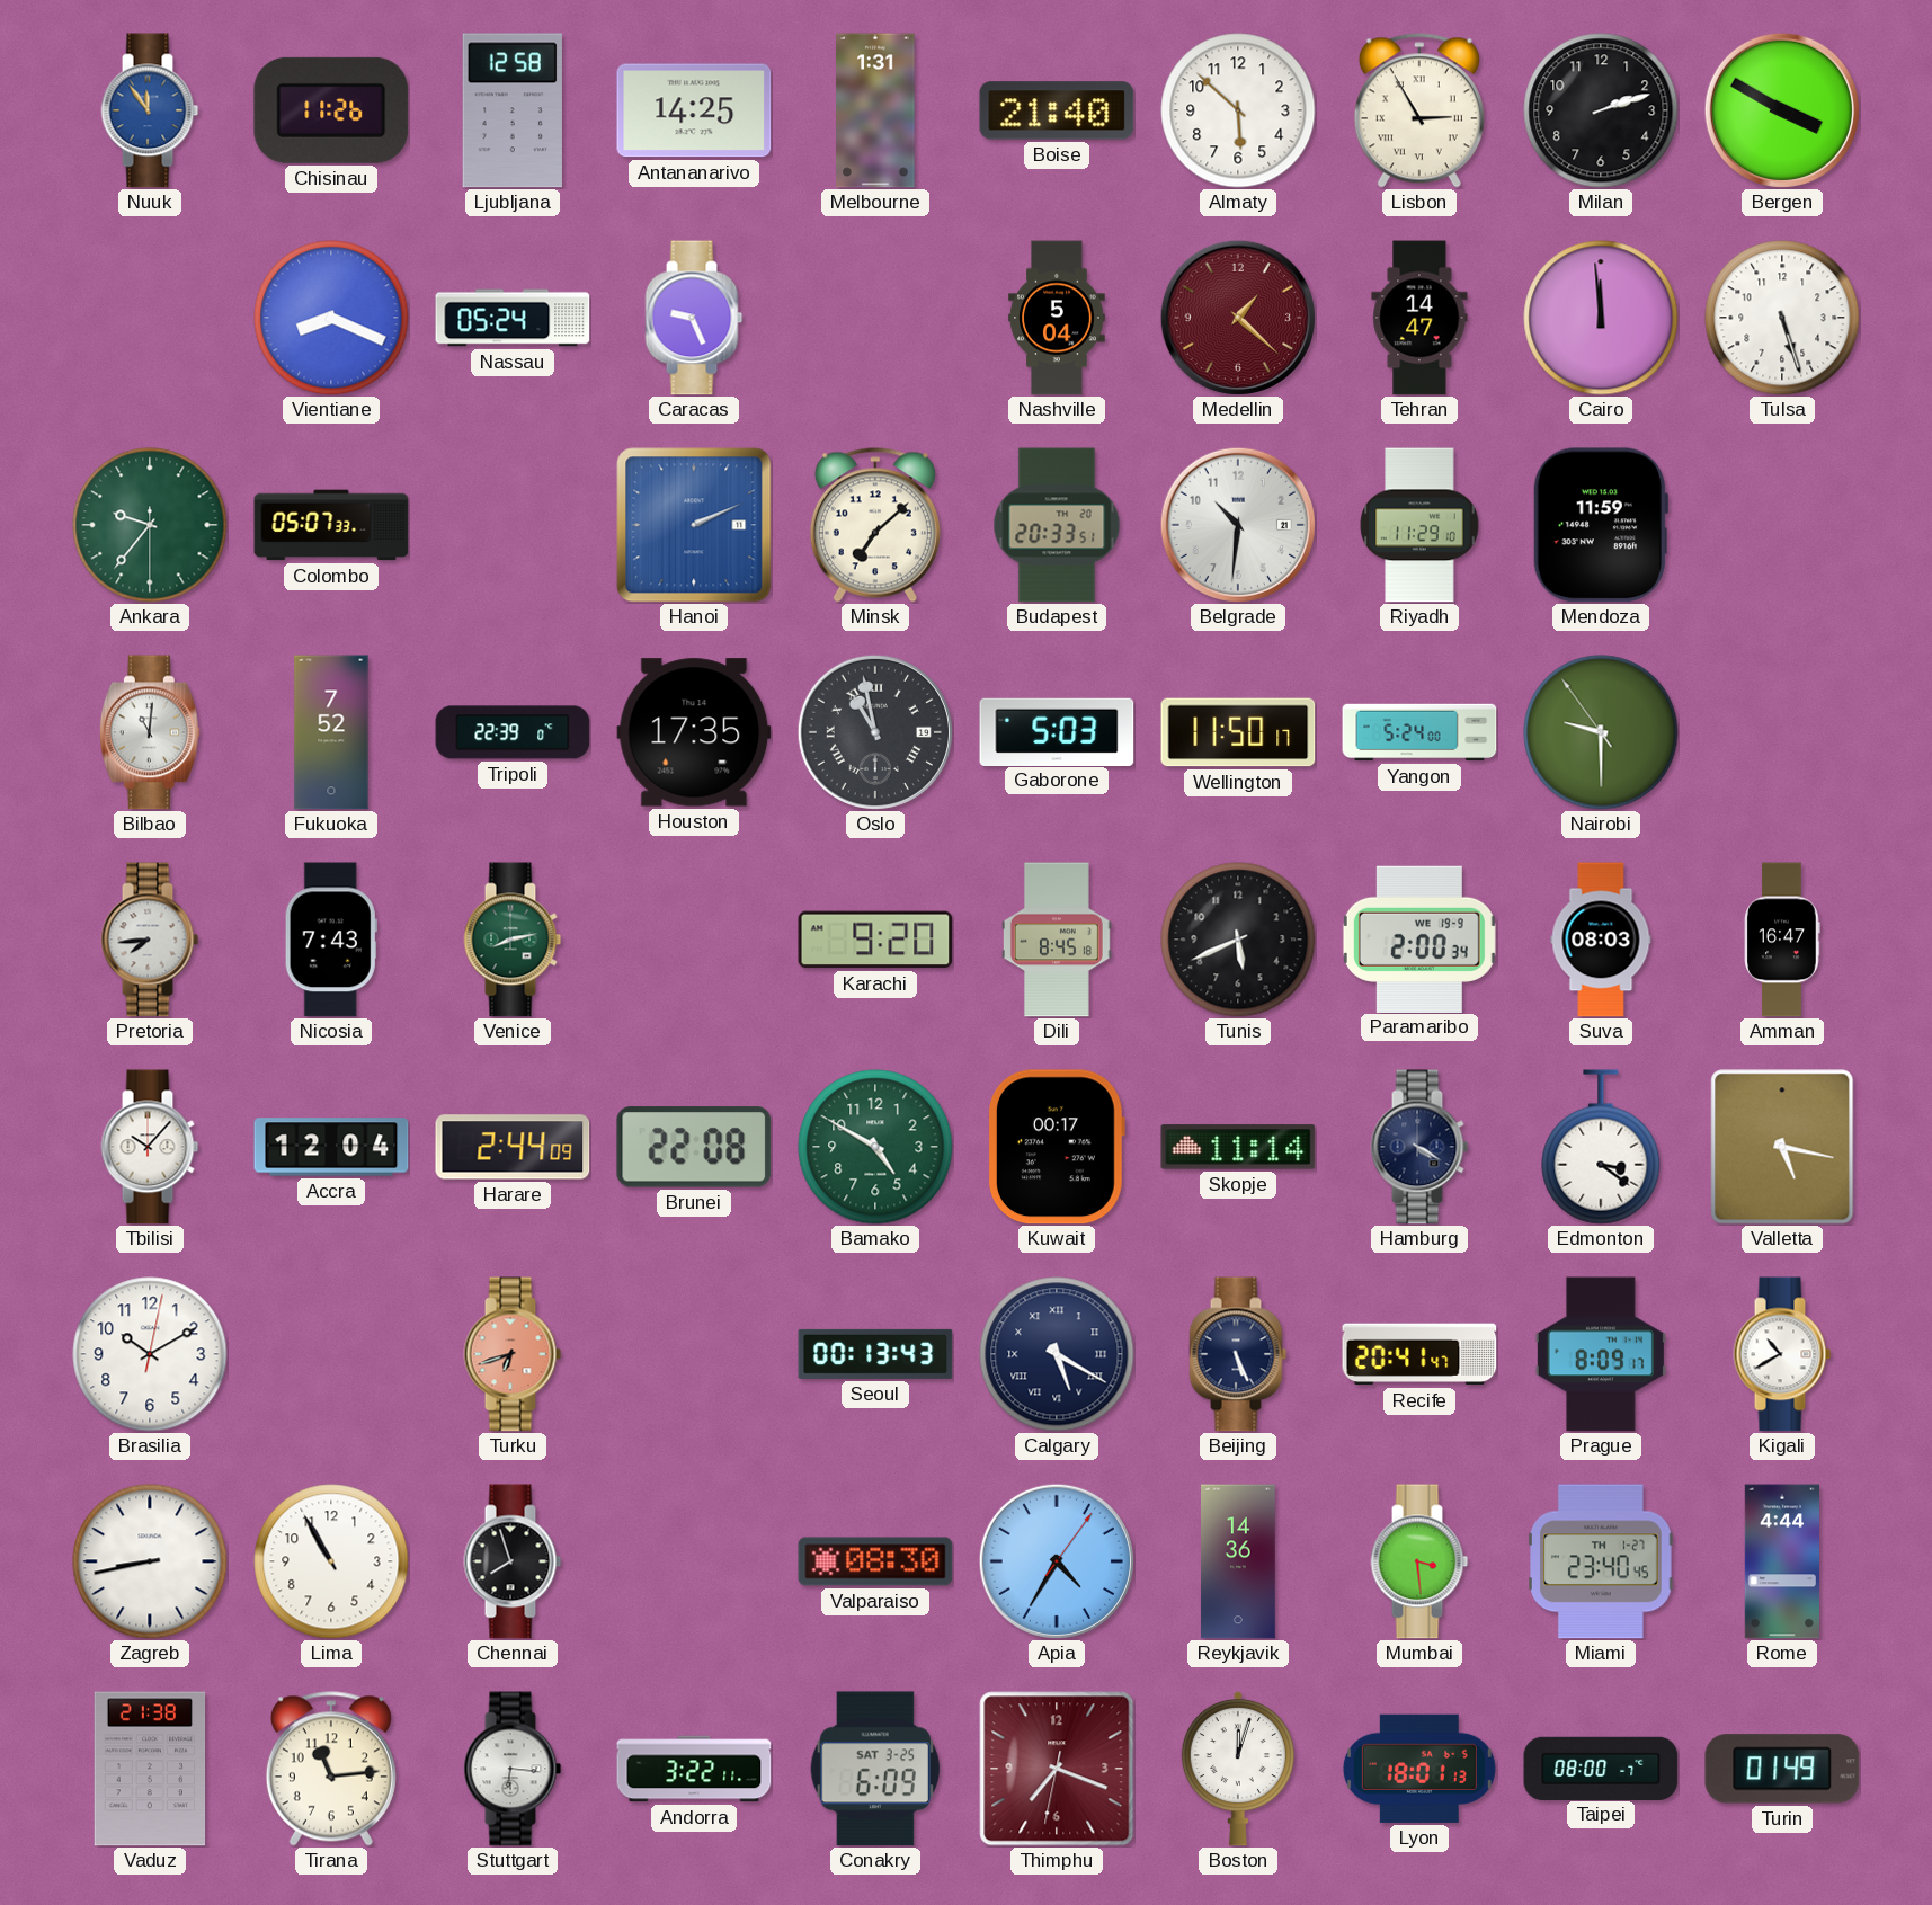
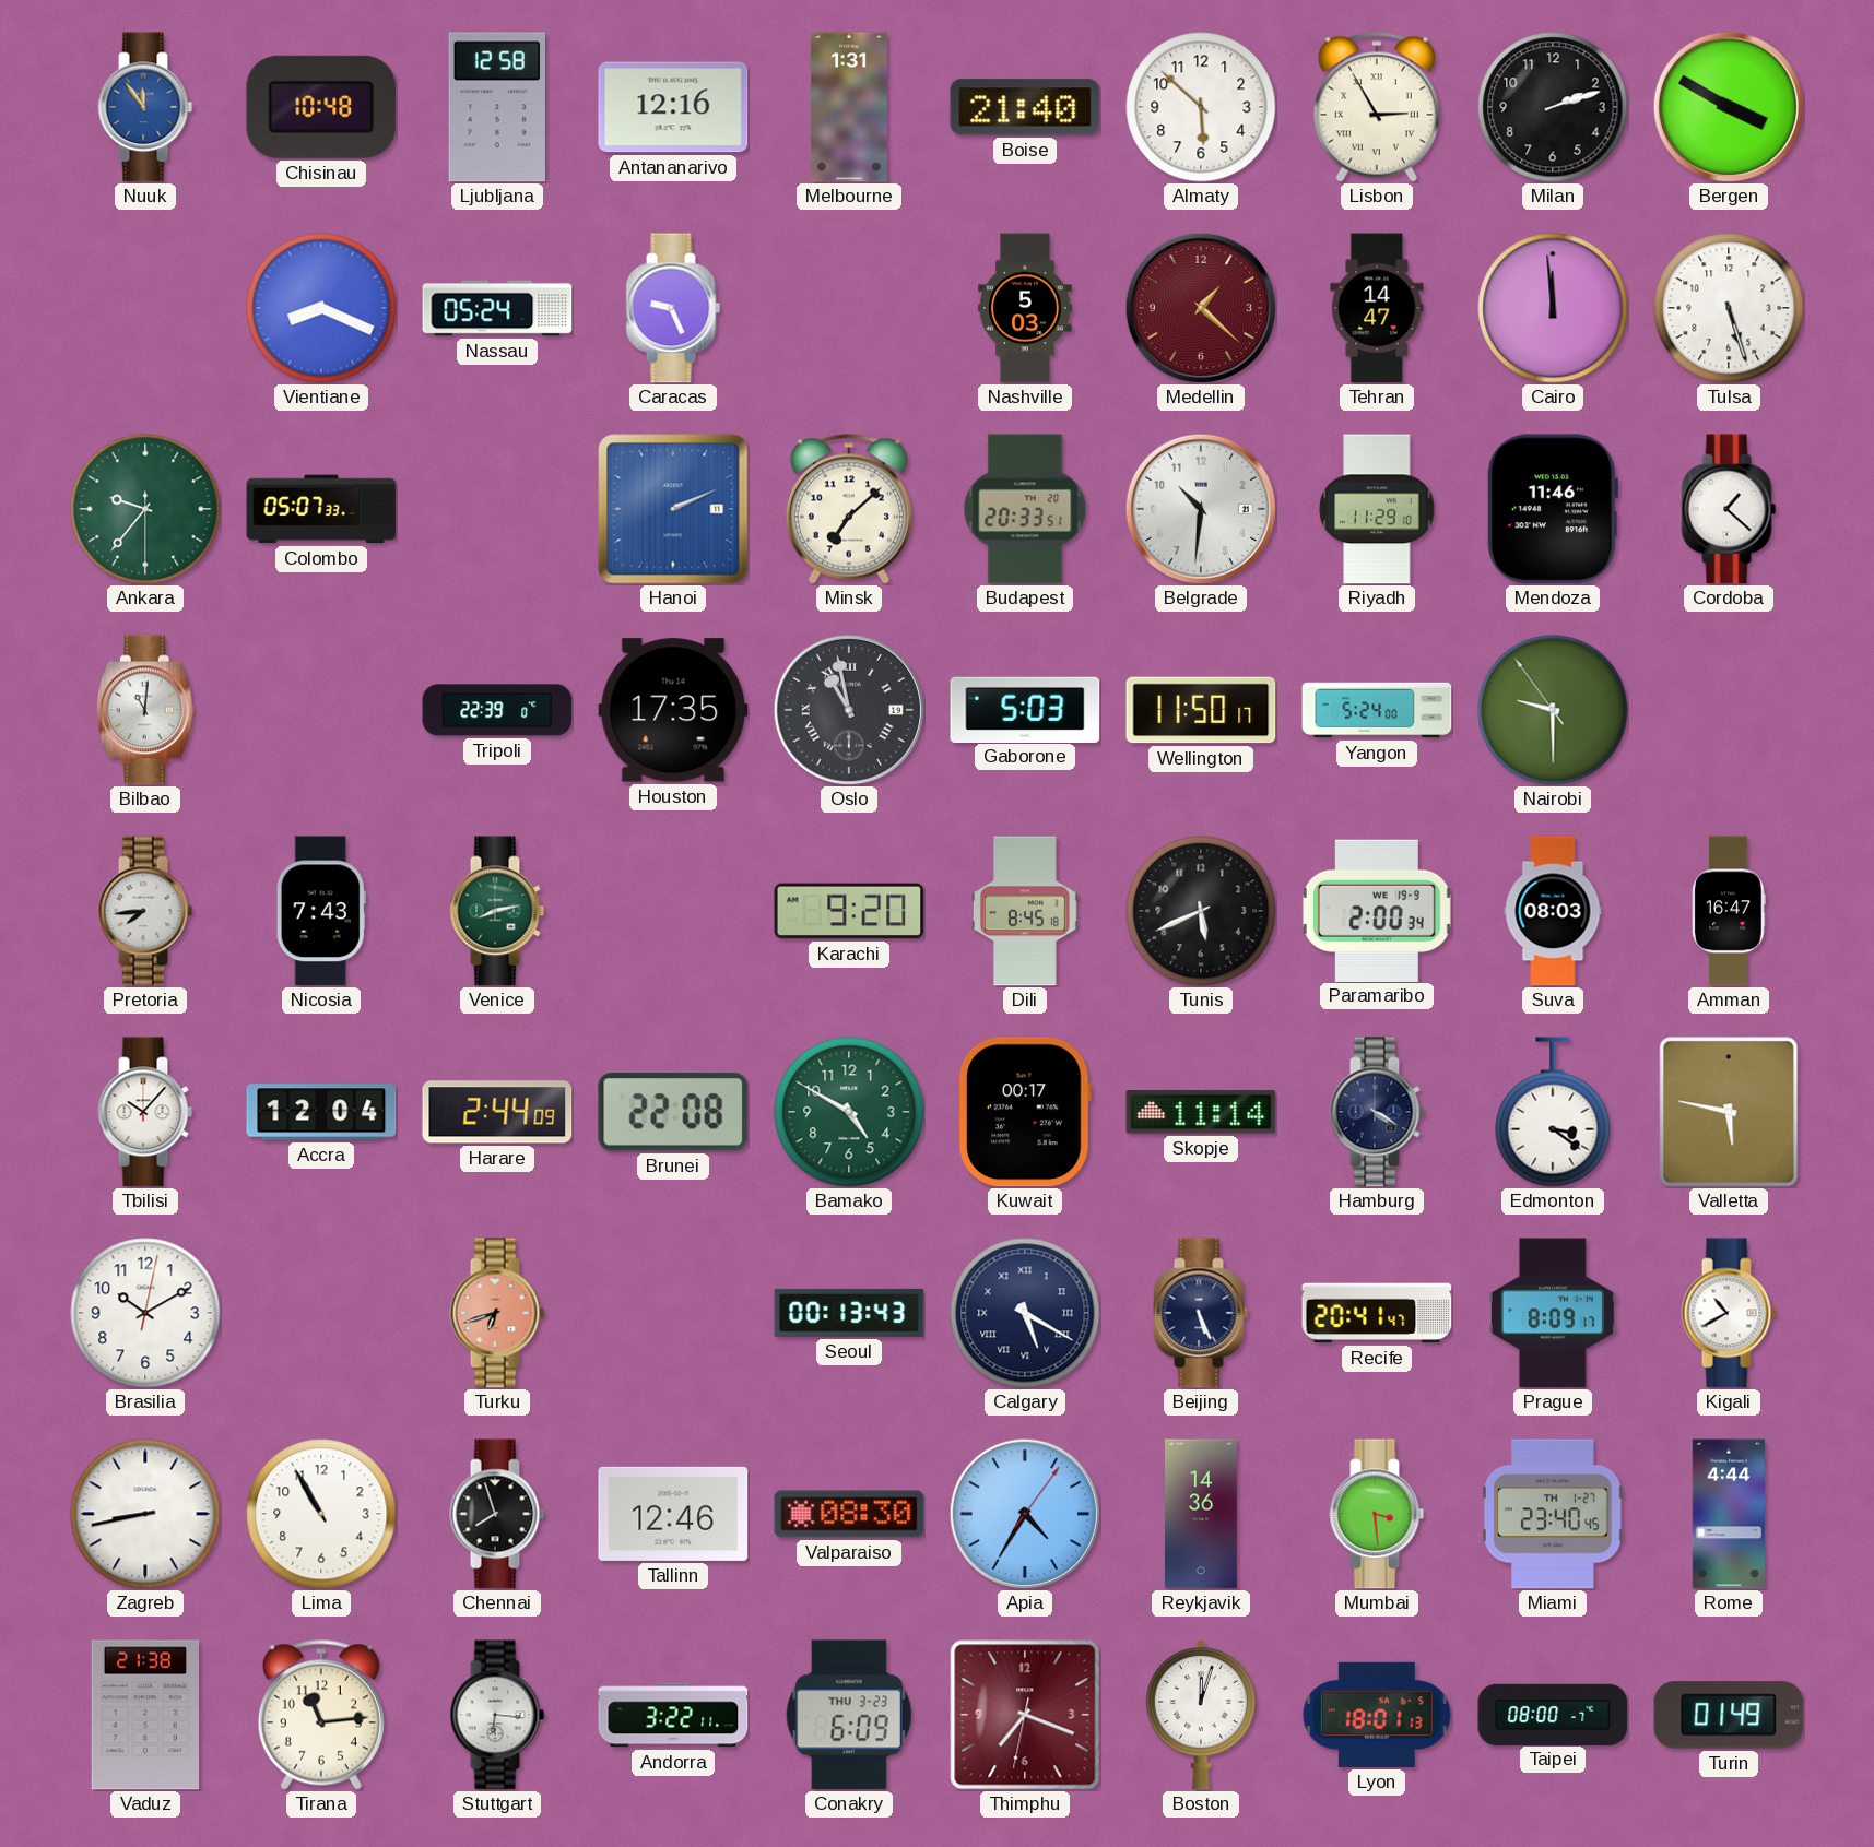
Chisinau: 11:26 -> 10:48 (321, 107)
Antananarivo: 14:25 -> 12:16 (673, 107)
Nashville: 5:04 -> 5:03 (1025, 308)
Mendoza: 11:59 -> 11:46 (1552, 509)
Cordoba: none -> 1:22 (1729, 509)
Fukuoka: 7:52 -> none (331, 732)
Valletta: 5:17 -> 5:47 (1729, 1112)
Tallinn: none -> 12:46 (673, 1514)
Conakry date: SAT 3-25 -> THU 3-23 (849, 1715)
